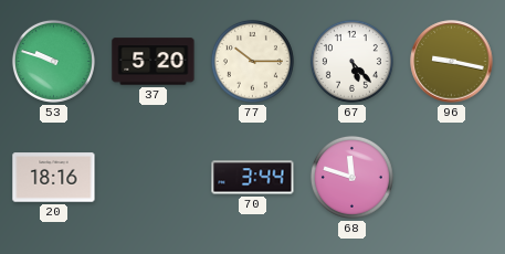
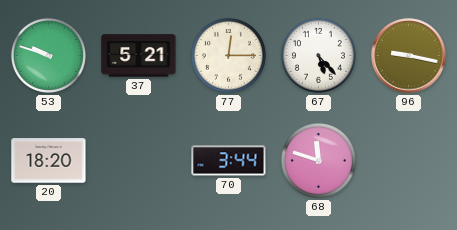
37: 5:20 -> 5:21 (139, 56)
77: 10:15 -> 12:15 (228, 55)
20: 18:16 -> 18:20 (49, 161)
